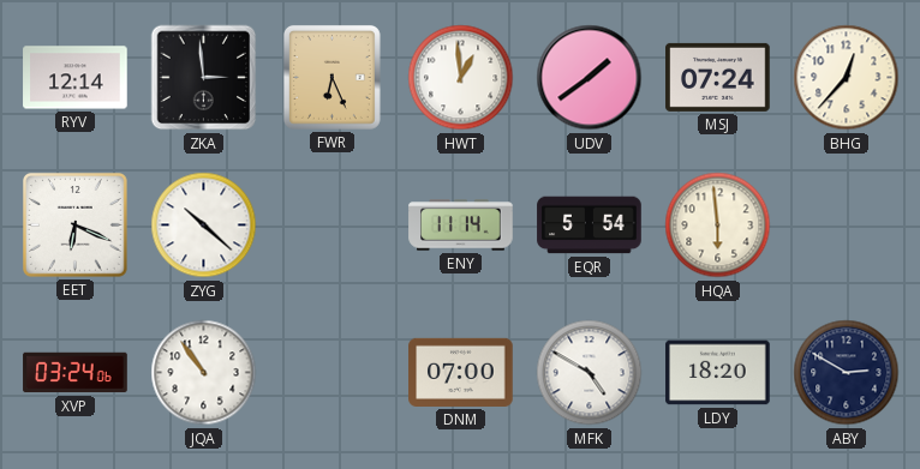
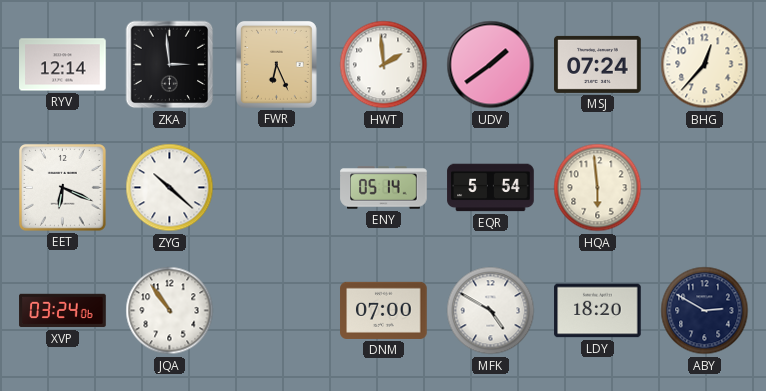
HWT: 12:59 -> 1:59 (384, 65)
ENY: 11:14 -> 05:14 (384, 188)
